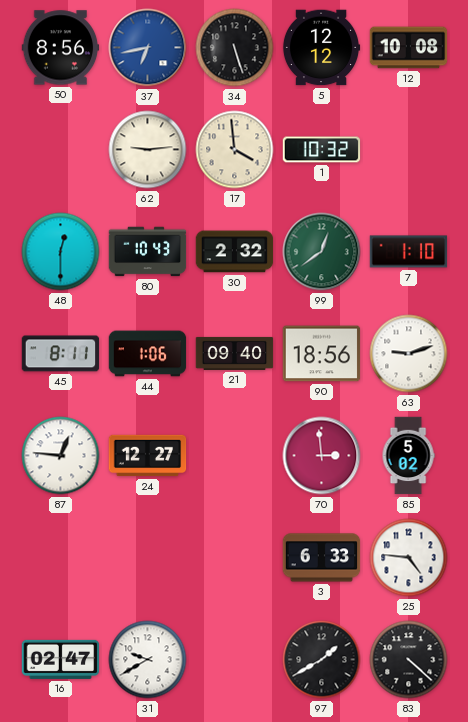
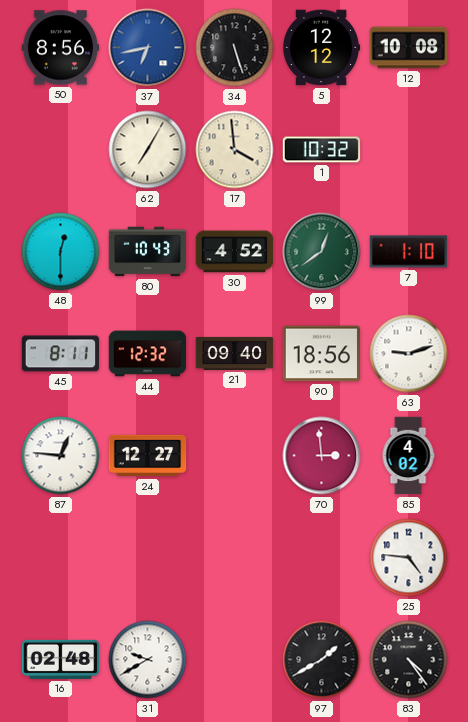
62: 9:14 -> 7:05 (148, 150)
30: 2:32 -> 4:52 (235, 252)
44: 1:06 -> 12:32 (148, 354)
85: 5:02 -> 4:02 (408, 456)
3: 6:33 -> none (322, 558)
16: 02:47 -> 02:48 (61, 659)
83: 4:22 -> 4:24 (409, 660)
